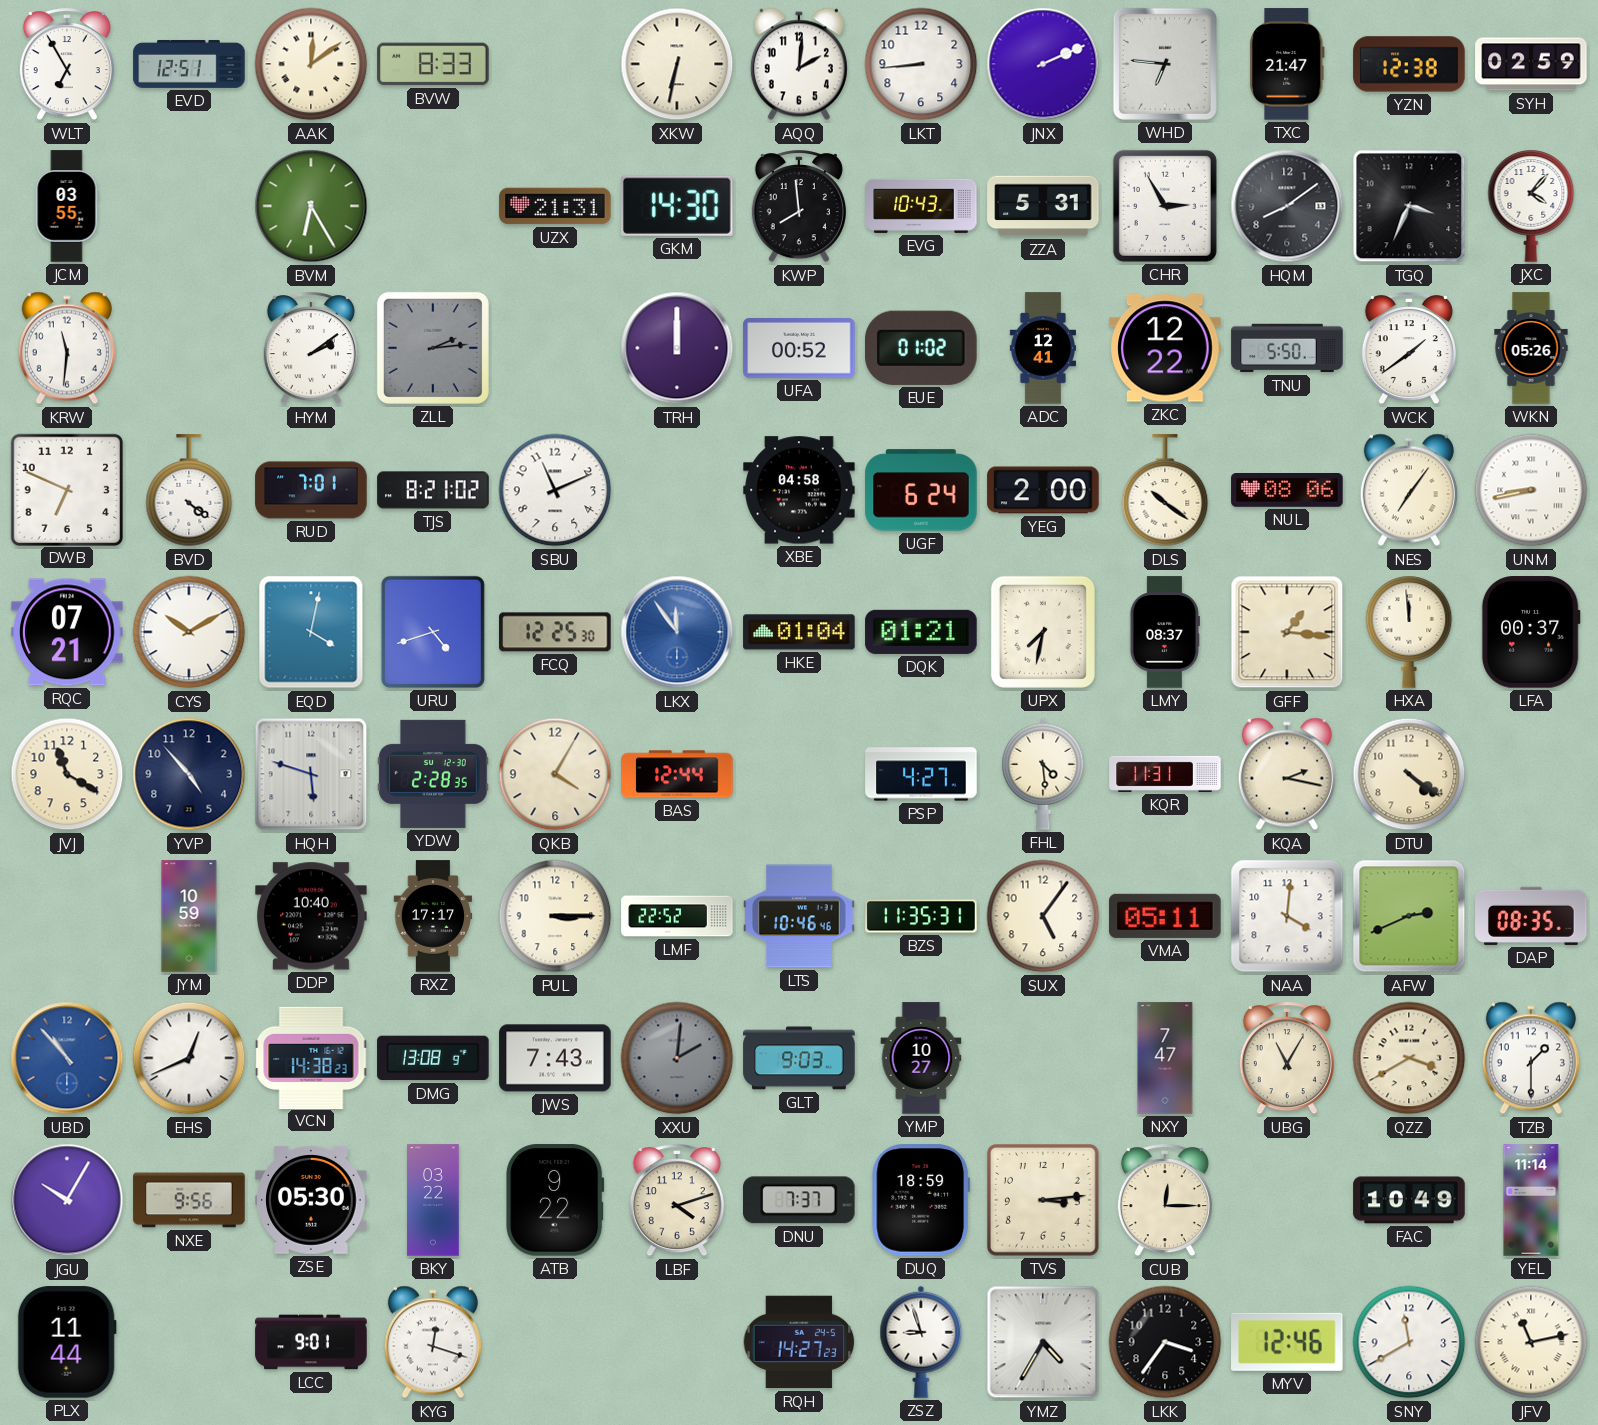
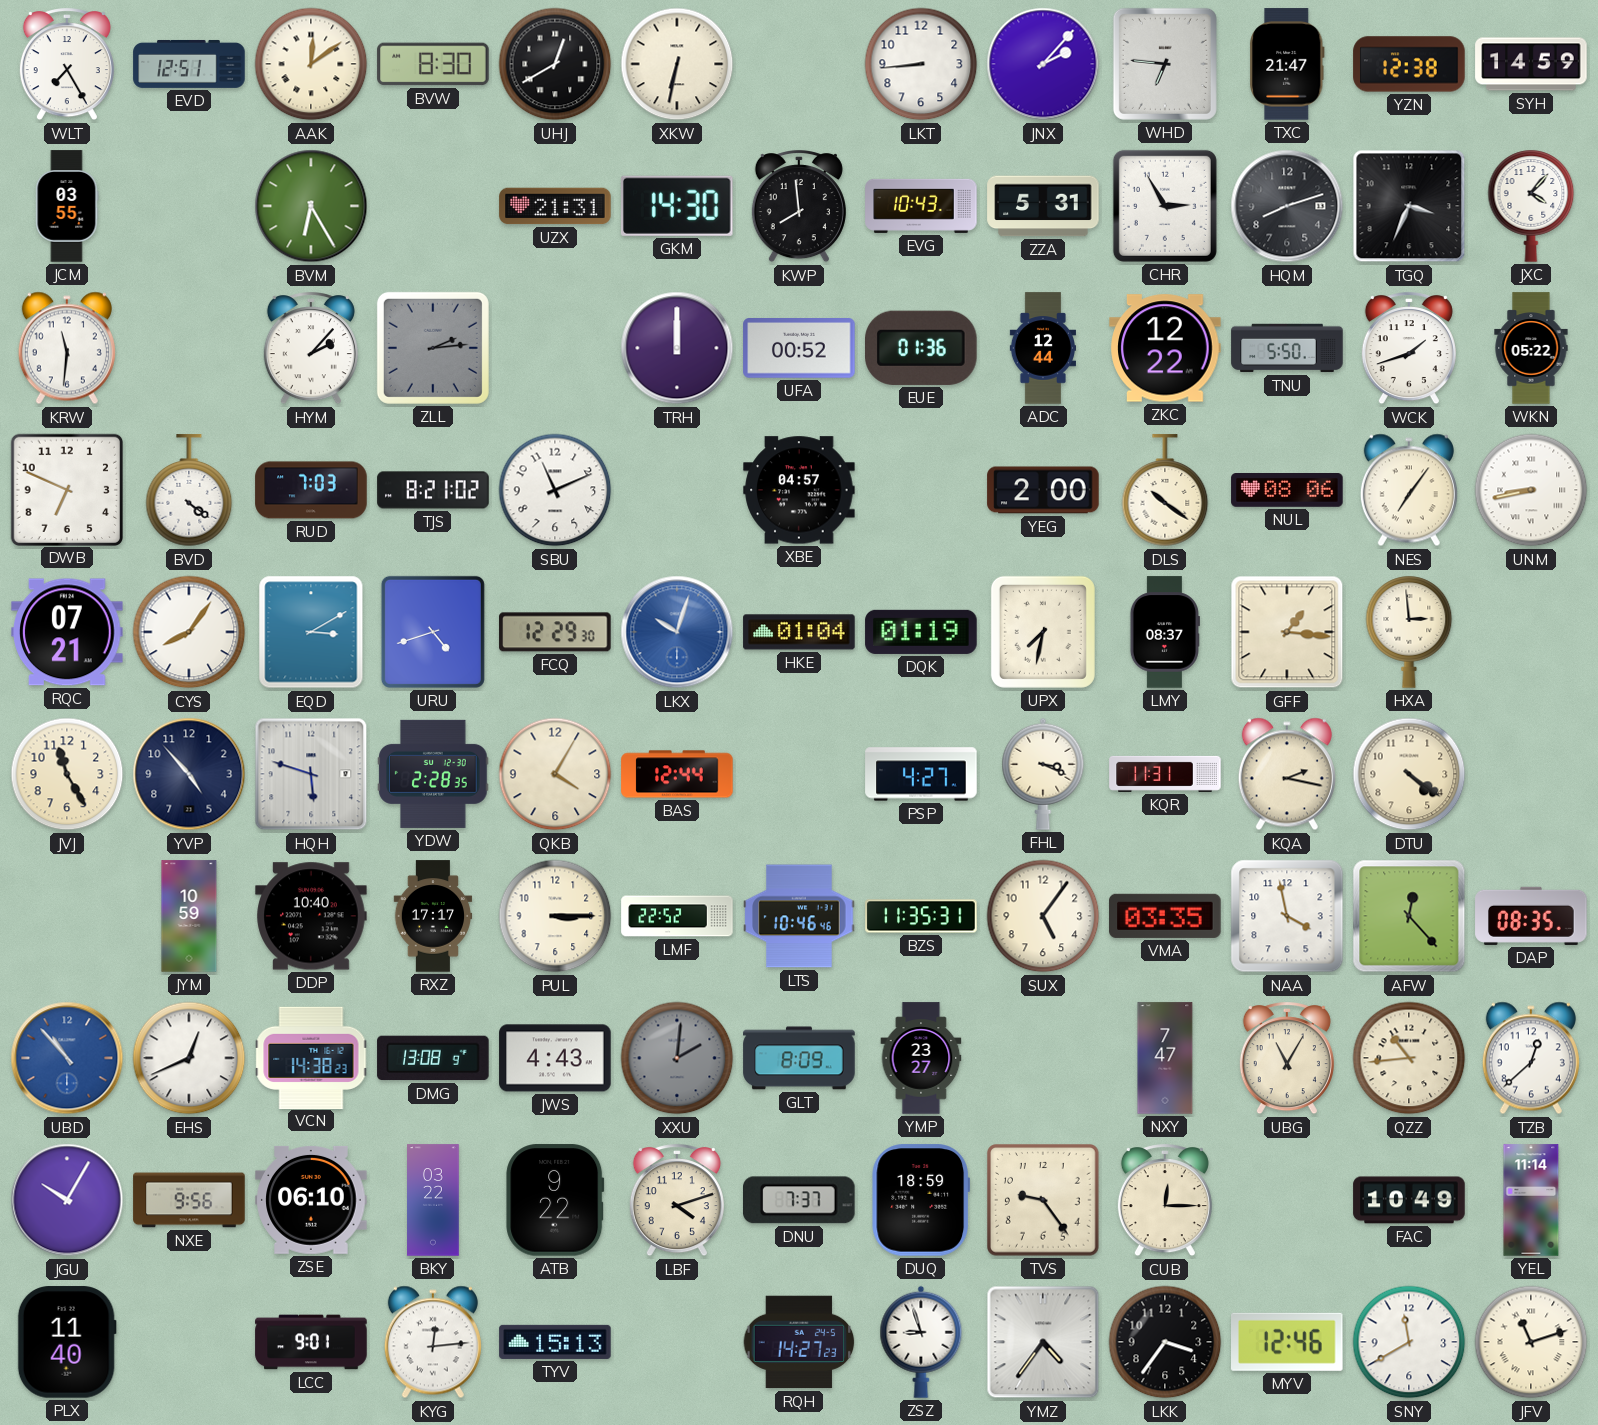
WLT: 6:55 -> 7:25 (67, 65)
BVW: 8:33 -> 8:30 (433, 64)
UHJ: none -> 12:40 (555, 64)
AQQ: 2:01 -> none (799, 64)
JNX: 2:11 -> 2:07 (1043, 64)
SYH: 02:59 -> 14:59 (1531, 64)
HQM: 8:09 -> 8:12 (1287, 206)
HYM: 2:09 -> 2:07 (311, 349)
EUE: 01:02 -> 01:36 (922, 348)
ADC: 12:41 -> 12:44 (1042, 348)
WCK: 1:39 -> 1:42 (1409, 349)
WKN: 05:26 -> 05:22 (1531, 348)
RUD: 7:01 -> 7:03 (311, 490)
XBE: 04:58 -> 04:57 (799, 490)
UGF: 6:24 -> none (921, 490)
CYS: 10:10 -> 8:06 (189, 632)
EQD: 4:02 -> 3:10 (311, 632)
FCQ: 12:25 -> 12:29 (555, 632)
LKX: 11:54 -> 10:03 (677, 632)
DQK: 01:21 -> 01:19 (921, 632)
HXA: 11:59 -> 2:59 (1409, 632)
LFA: 00:37 -> none (1531, 632)
JVJ: 11:20 -> 11:25 (67, 774)
FHL: 4:29 -> 3:19 (1043, 774)
VMA: 05:11 -> 03:35 (1165, 916)
NAA: 4:01 -> 3:58 (1287, 916)
AFW: 2:41 -> 12:23 (1409, 916)
JWS: 7:43 -> 4:43 (555, 1058)
GLT: 9:03 -> 8:09 (799, 1058)
YMP: 10:27 -> 23:27 (921, 1058)
QZZ: 3:40 -> 10:44 (1409, 1058)
TZB: 1:30 -> 12:38 (1531, 1058)
ZSE: 05:30 -> 06:10 (311, 1200)
TVS: 3:14 -> 9:24 (1044, 1201)
PLX: 11:44 -> 11:40 (67, 1342)
KYG: 12:18 -> 12:14 (433, 1342)
TYV: none -> 15:13 (555, 1342)
YMZ: 4:35 -> 4:36 (1043, 1342)
JFV: 11:13 -> 11:12 (1531, 1342)
